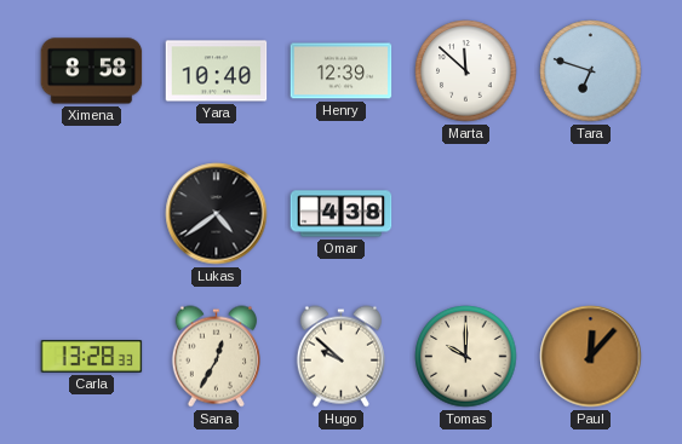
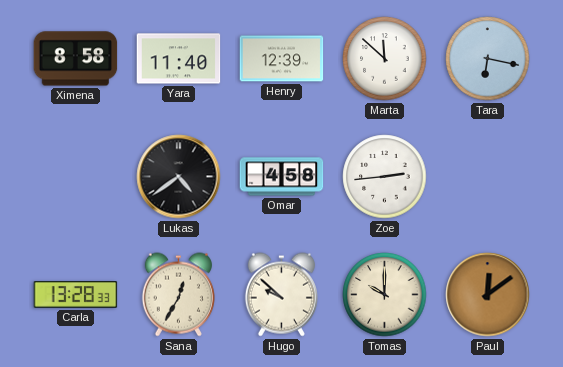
Yara: 10:40 -> 11:40 (179, 59)
Tara: 6:48 -> 6:17 (488, 59)
Omar: 4:38 -> 4:58 (282, 177)
Zoe: none -> 2:44 (385, 177)
Paul: 12:07 -> 12:09 (488, 295)
